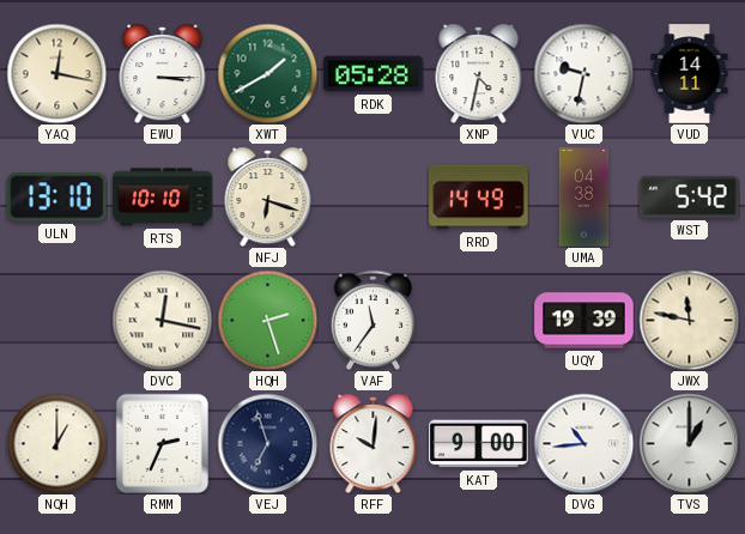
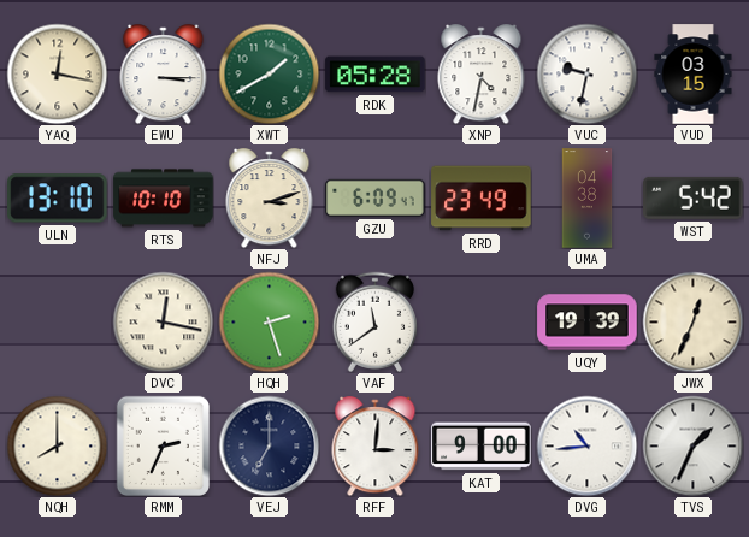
VUD: 14:11 -> 03:15 (694, 75)
NFJ: 6:18 -> 3:12 (270, 199)
GZU: none -> 6:09 (376, 197)
RRD: 14:49 -> 23:49 (482, 199)
VAF: 11:36 -> 11:39 (374, 321)
JWX: 11:47 -> 12:34 (692, 321)
NQH: 1:00 -> 8:00 (57, 445)
VEJ: 6:57 -> 7:00 (269, 445)
RFF: 10:01 -> 3:01 (376, 447)
TVS: 1:00 -> 1:34 (692, 445)
